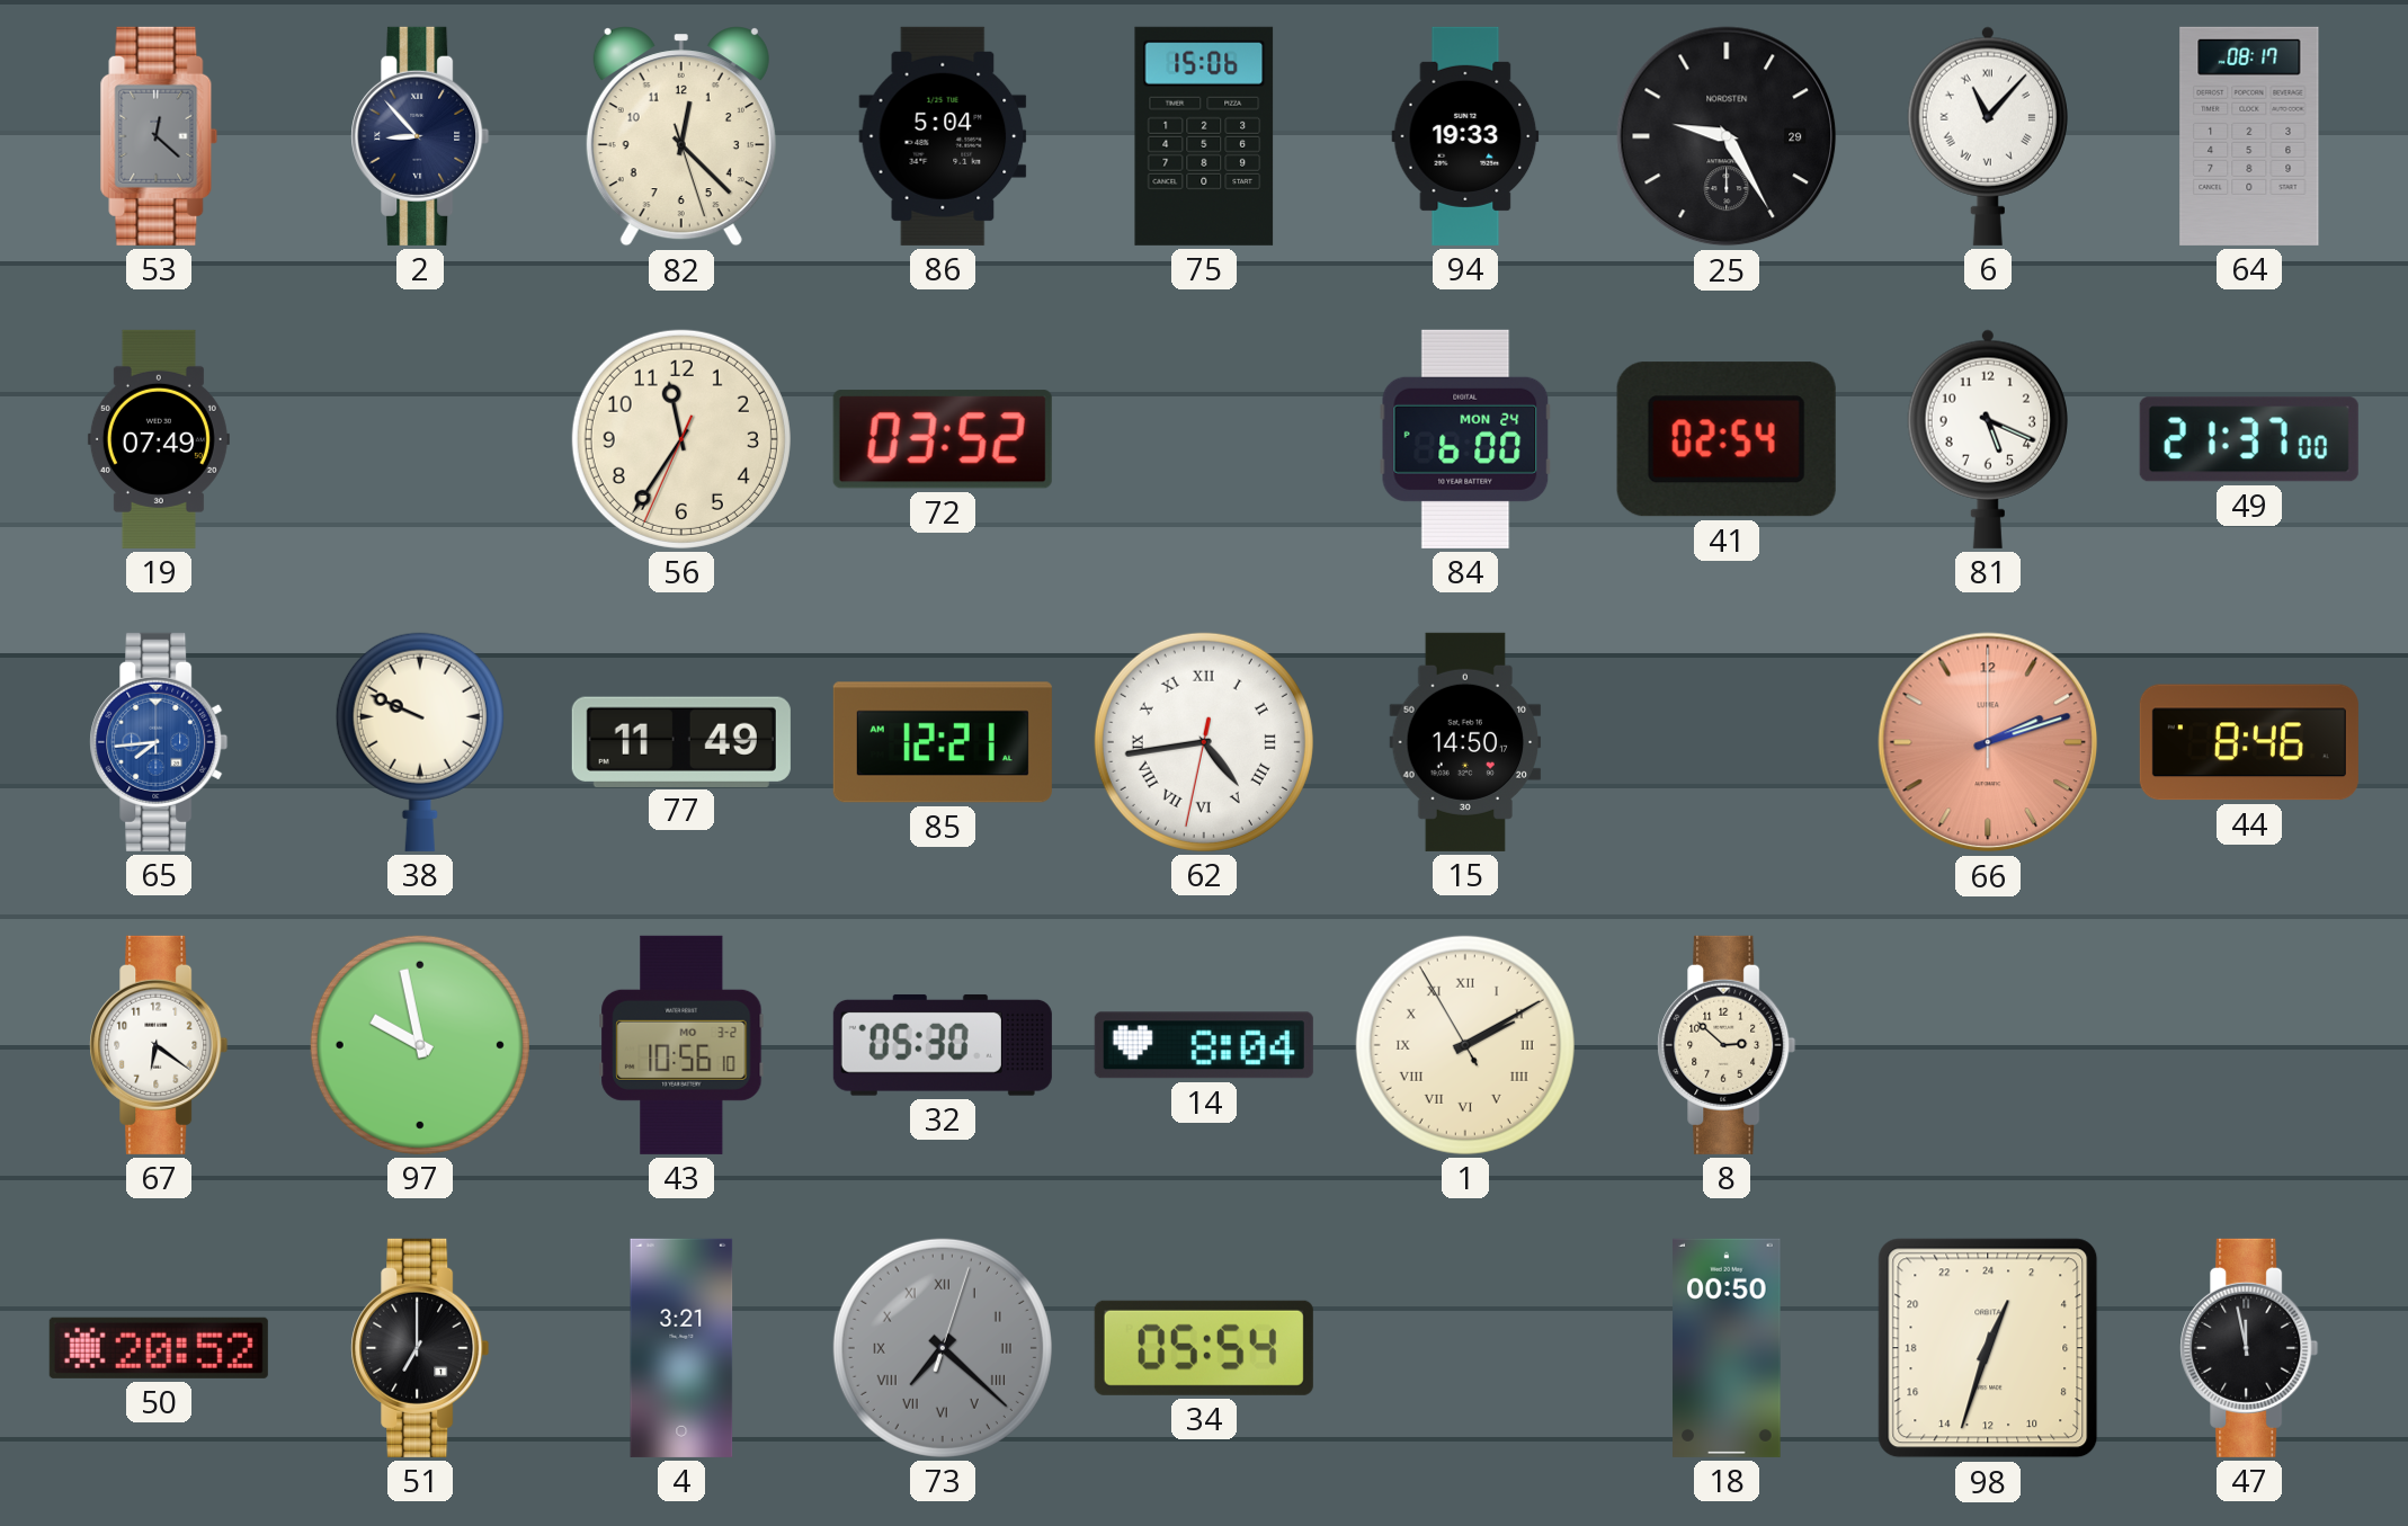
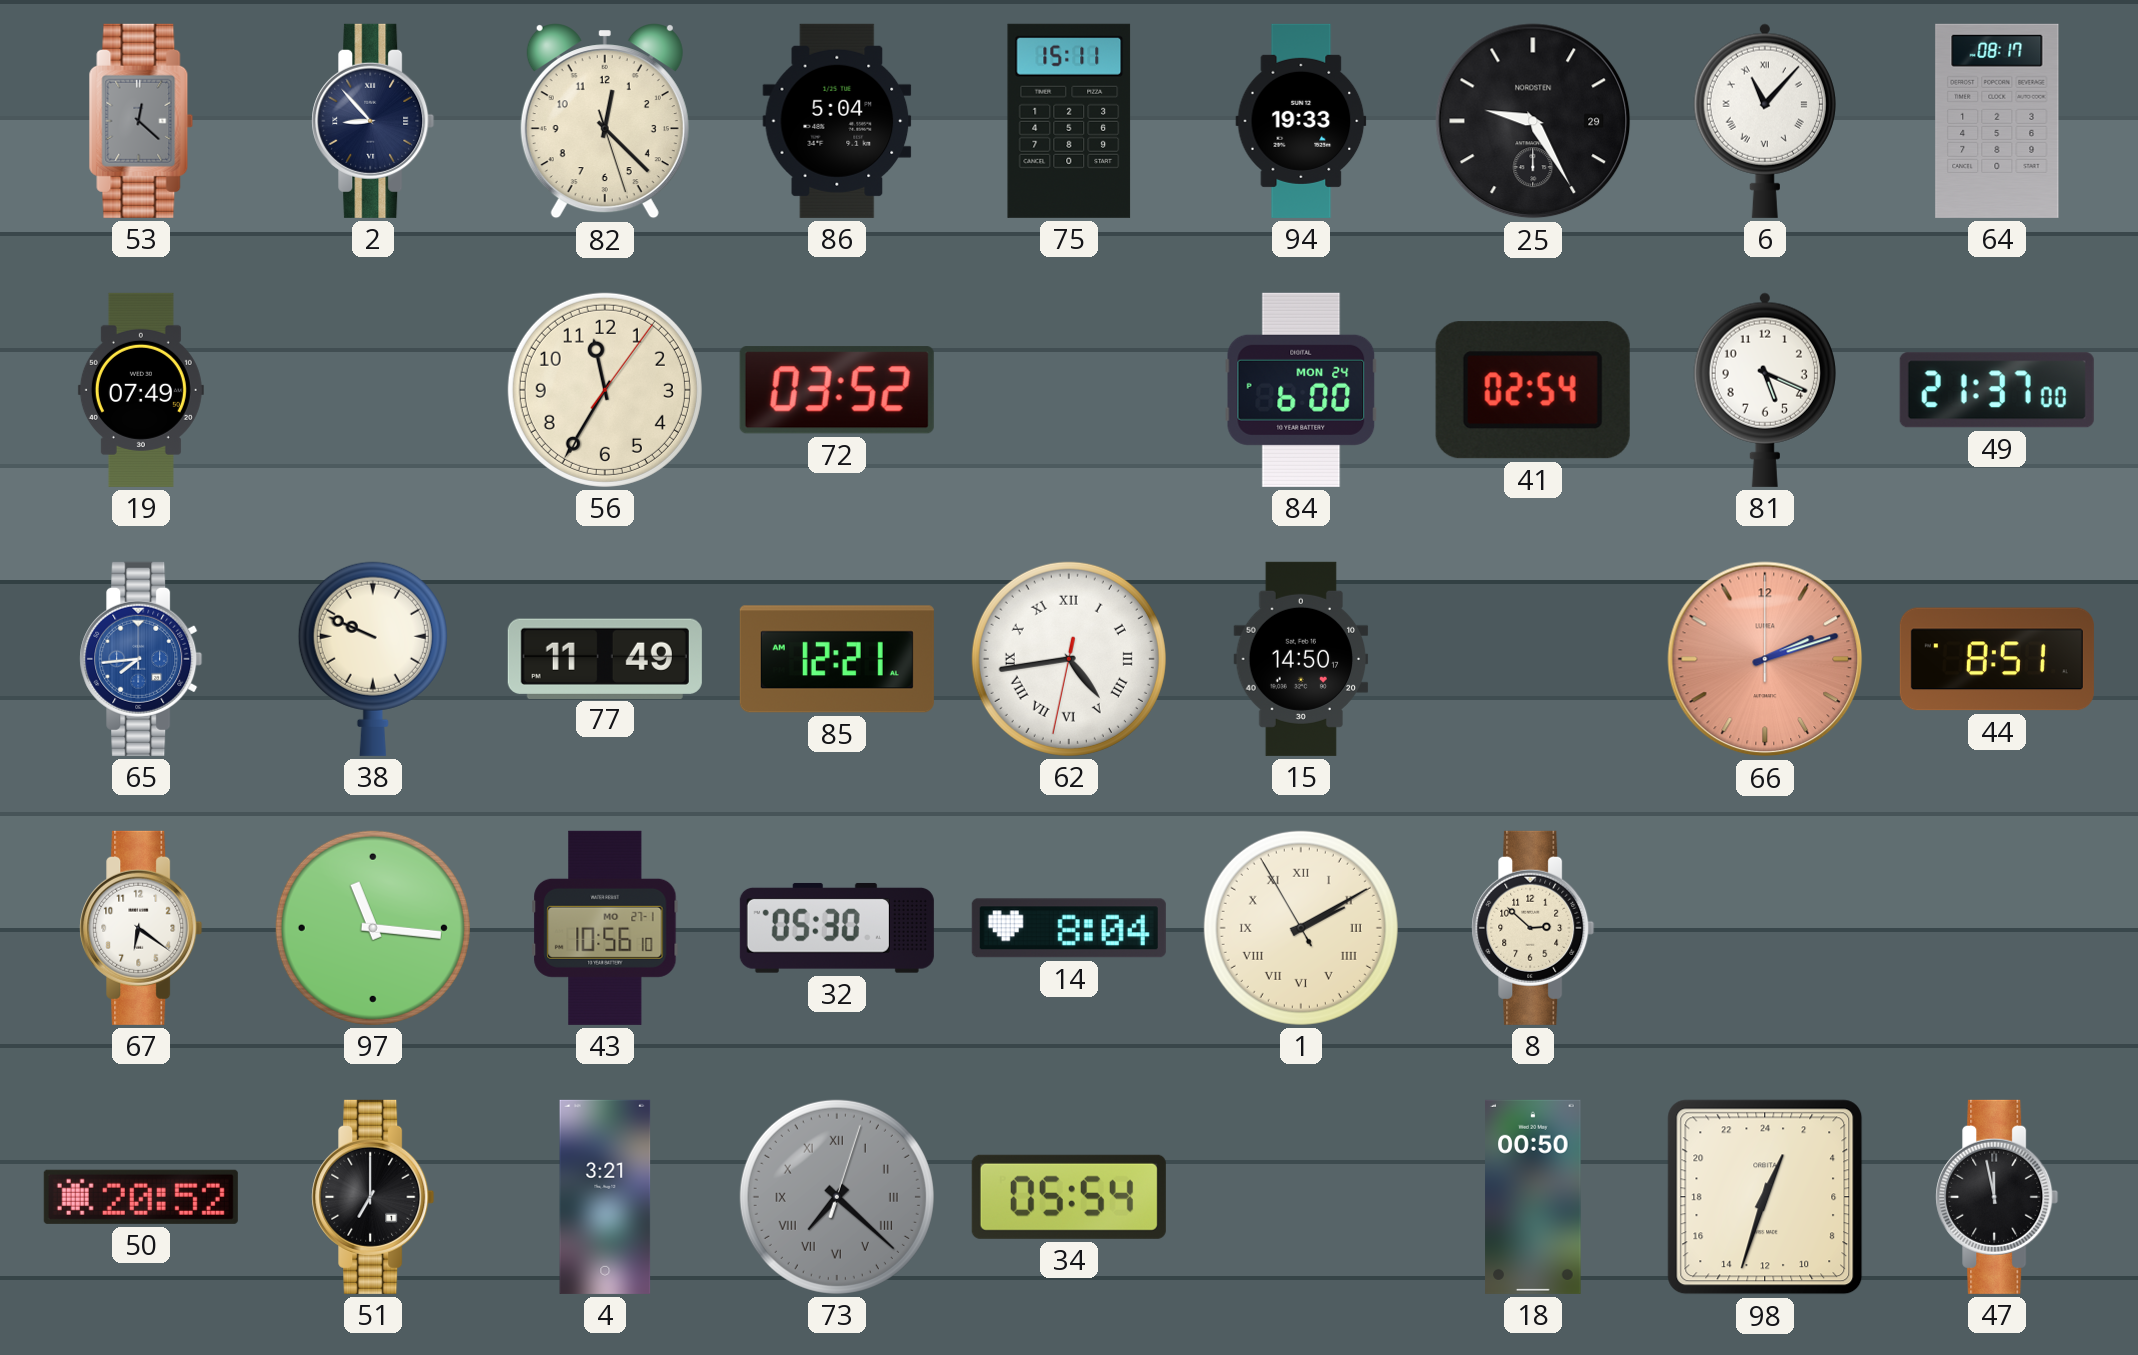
75: 15:06 -> 15:11 (1069, 121)
56: 11:35:34 -> 11:35:06 (605, 390)
44: 8:46 -> 8:51 (1997, 659)
97: 9:58 -> 11:16 (373, 928)
43 date: MO 3-2 -> MO 27-1 (605, 928)
